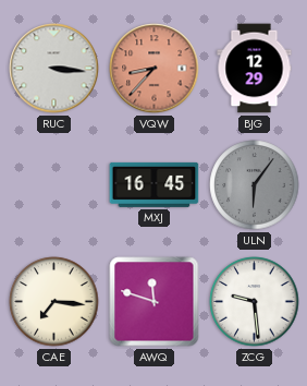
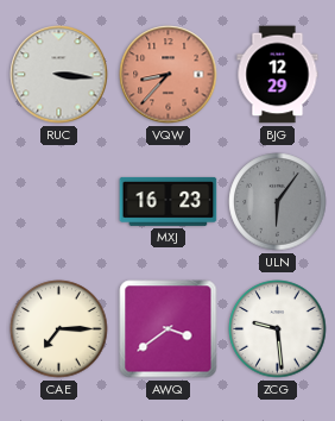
MXJ: 16:45 -> 16:23 (169, 201)
CAE: 7:16 -> 7:15 (59, 329)
AWQ: 11:48 -> 3:39 (169, 329)
